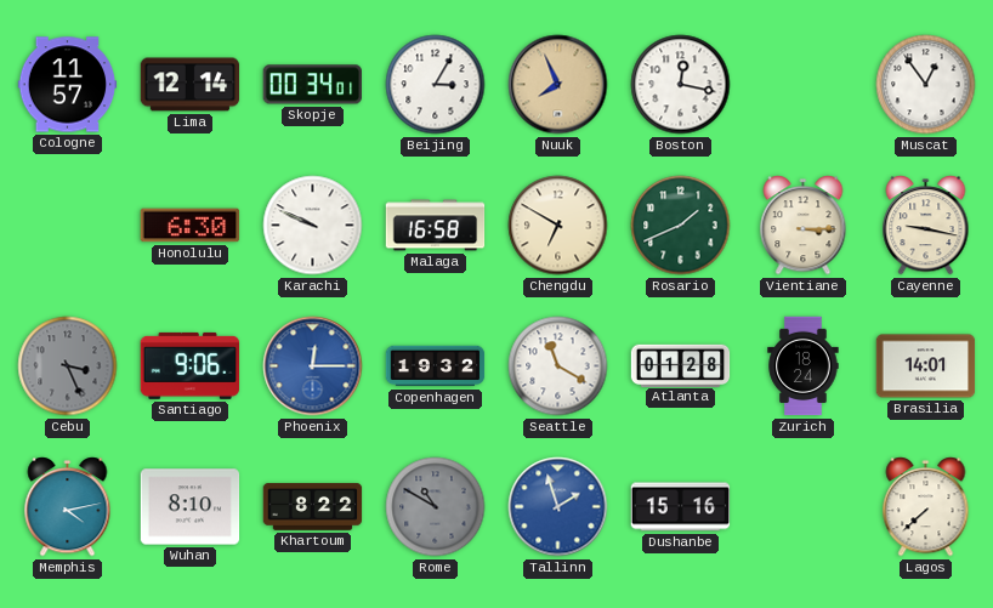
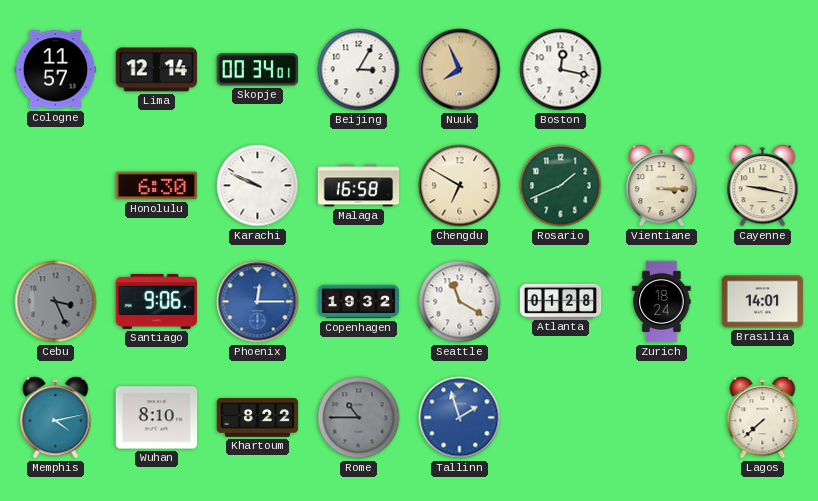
Muscat: 12:54 -> none (926, 85)
Rome: 10:50 -> 10:45 (359, 418)
Dushanbe: 15:16 -> none (681, 507)
